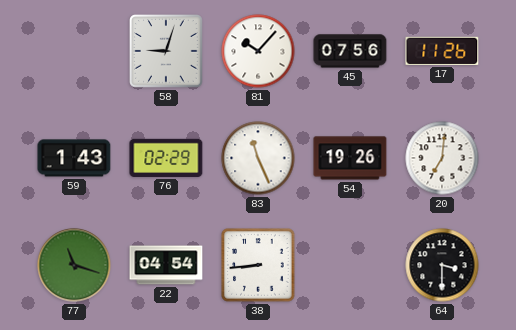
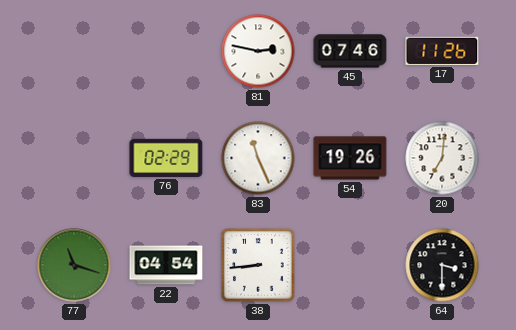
58: 9:03 -> none (167, 52)
81: 10:07 -> 2:47 (258, 51)
45: 07:56 -> 07:46 (350, 51)
59: 1:43 -> none (74, 158)
